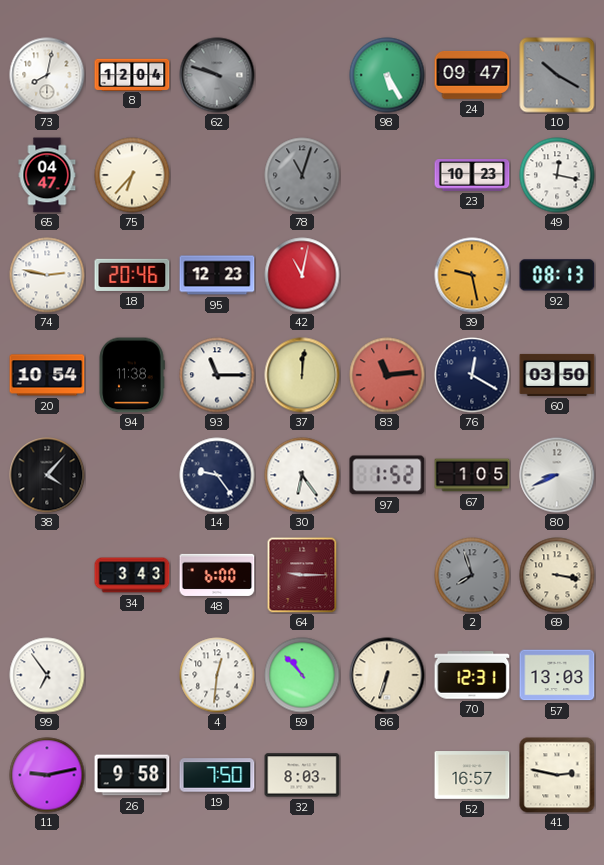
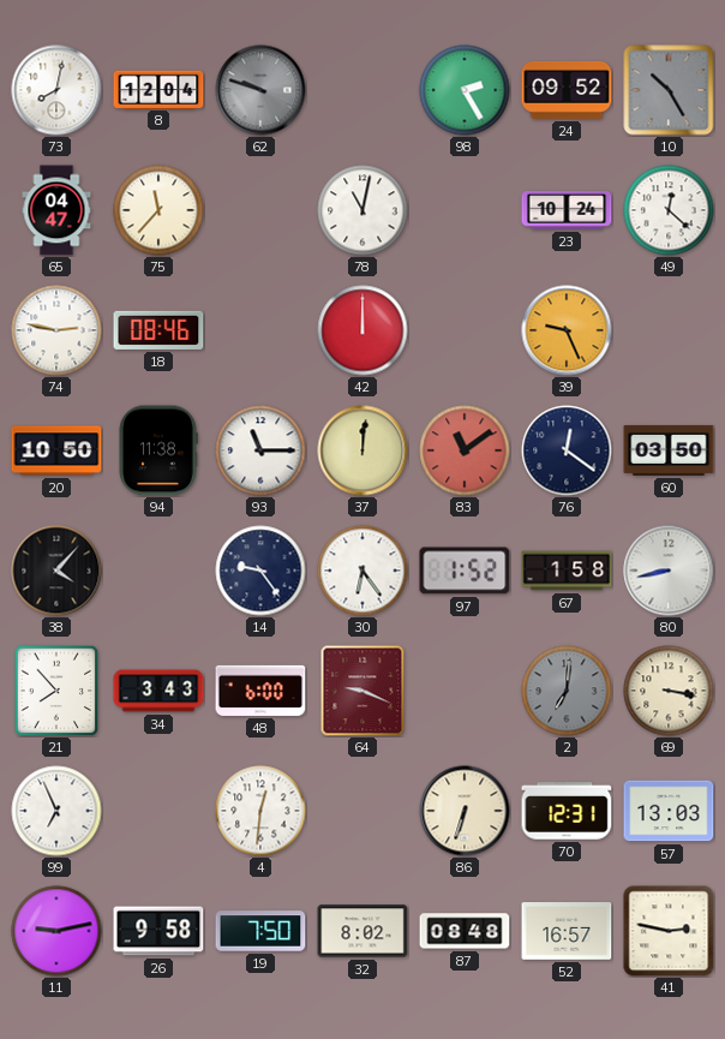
98: 5:25 -> 2:25 (465, 90)
24: 09:47 -> 09:52 (567, 90)
10: 10:20 -> 10:25 (669, 90)
75: 6:37 -> 11:37 (158, 210)
78: 11:03 -> 11:02 (362, 210)
78 dial: grey -> white (362, 210)
23: 10:23 -> 10:24 (567, 211)
49: 12:17 -> 12:22 (669, 210)
18: 20:46 -> 08:46 (158, 330)
95: 12:23 -> none (217, 275)
42: 11:02 -> 12:00 (362, 330)
39: 9:28 -> 9:26 (567, 330)
92: 08:13 -> none (557, 275)
20: 10:54 -> 10:50 (56, 450)
83: 11:14 -> 11:09 (465, 450)
76: 12:20 -> 12:21 (567, 450)
67: 1:05 -> 1:58 (567, 571)
80: 8:41 -> 8:43 (669, 571)
21: none -> 7:53 (56, 691)
64: 9:15 -> 9:19 (362, 691)
2: 7:57 -> 7:01 (567, 691)
99: 6:54 -> 6:56 (56, 811)
59: 10:53 -> none (302, 675)
32: 8:03 -> 8:02 (362, 931)
87: none -> 08:48 (465, 931)
